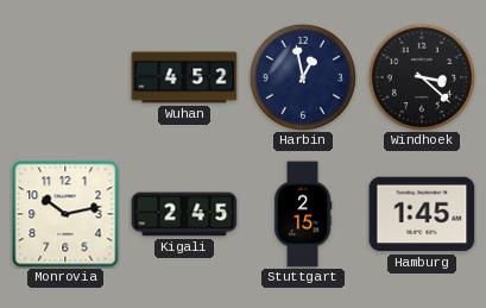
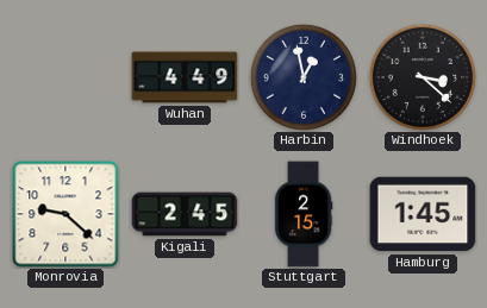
Wuhan: 4:52 -> 4:49 (185, 77)
Monrovia: 10:13 -> 9:22 (65, 214)
